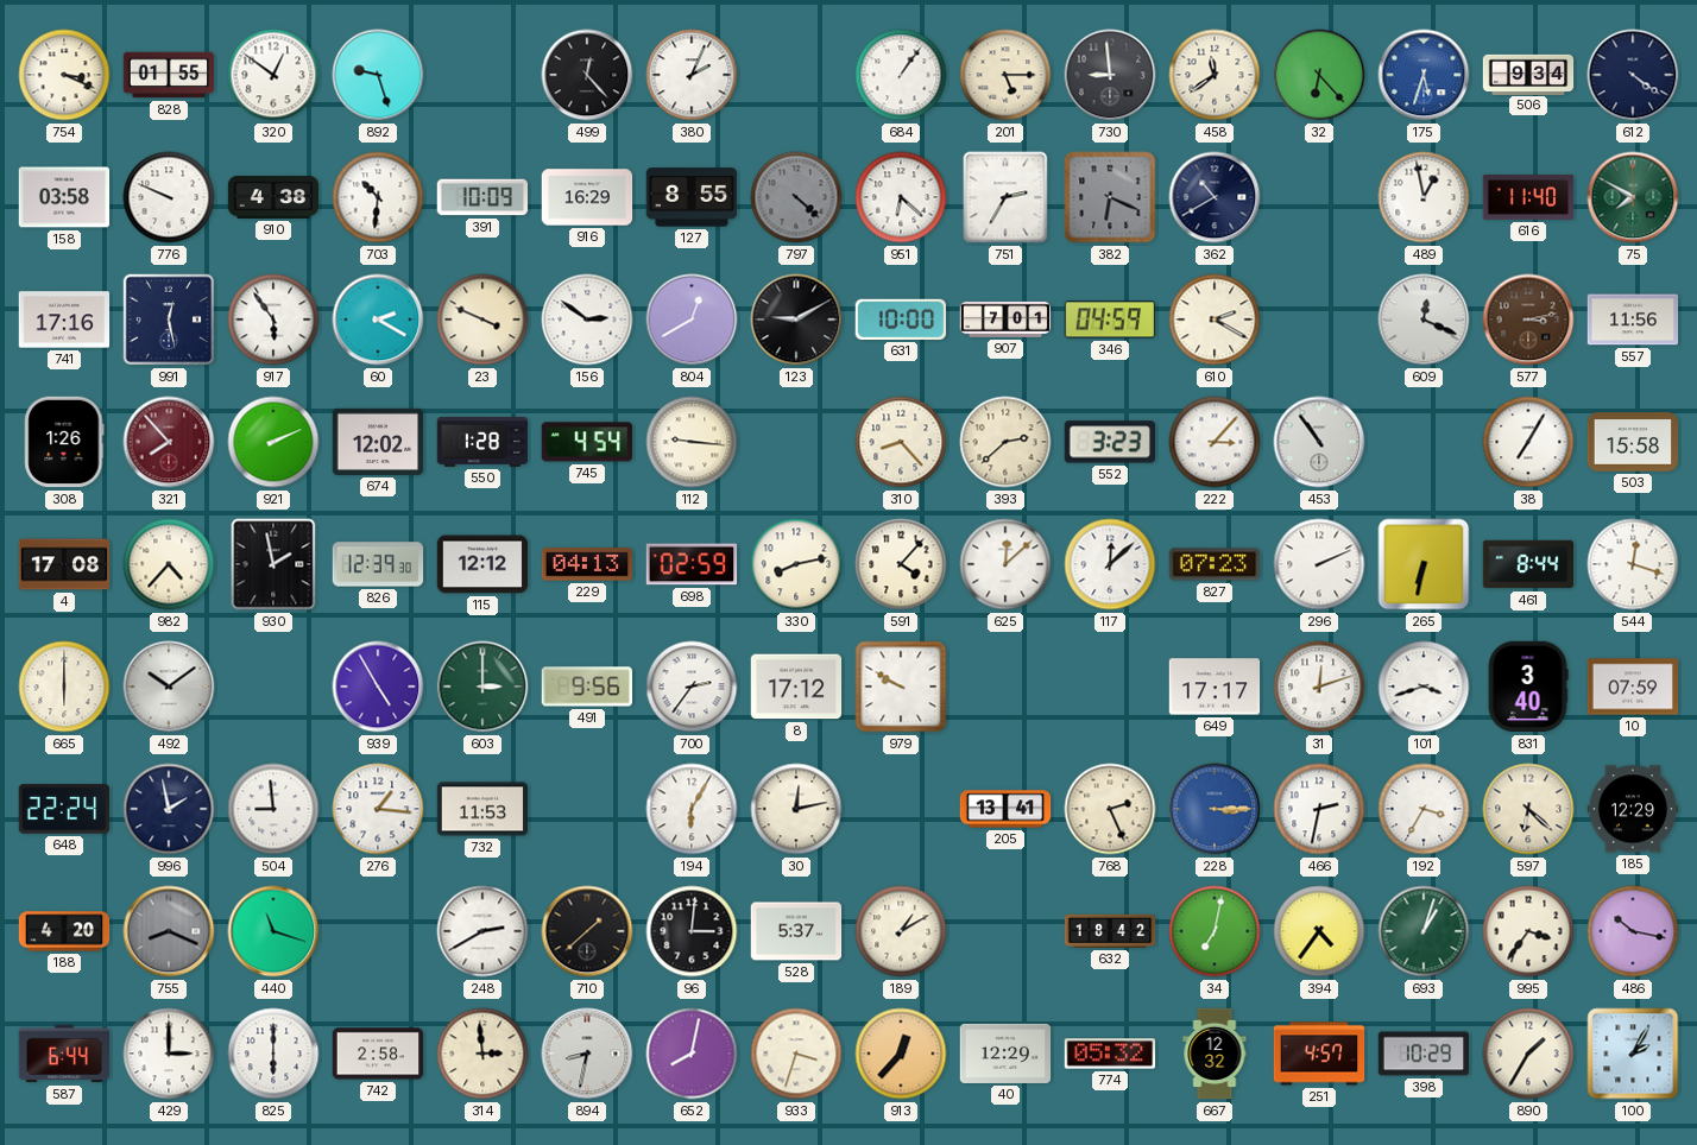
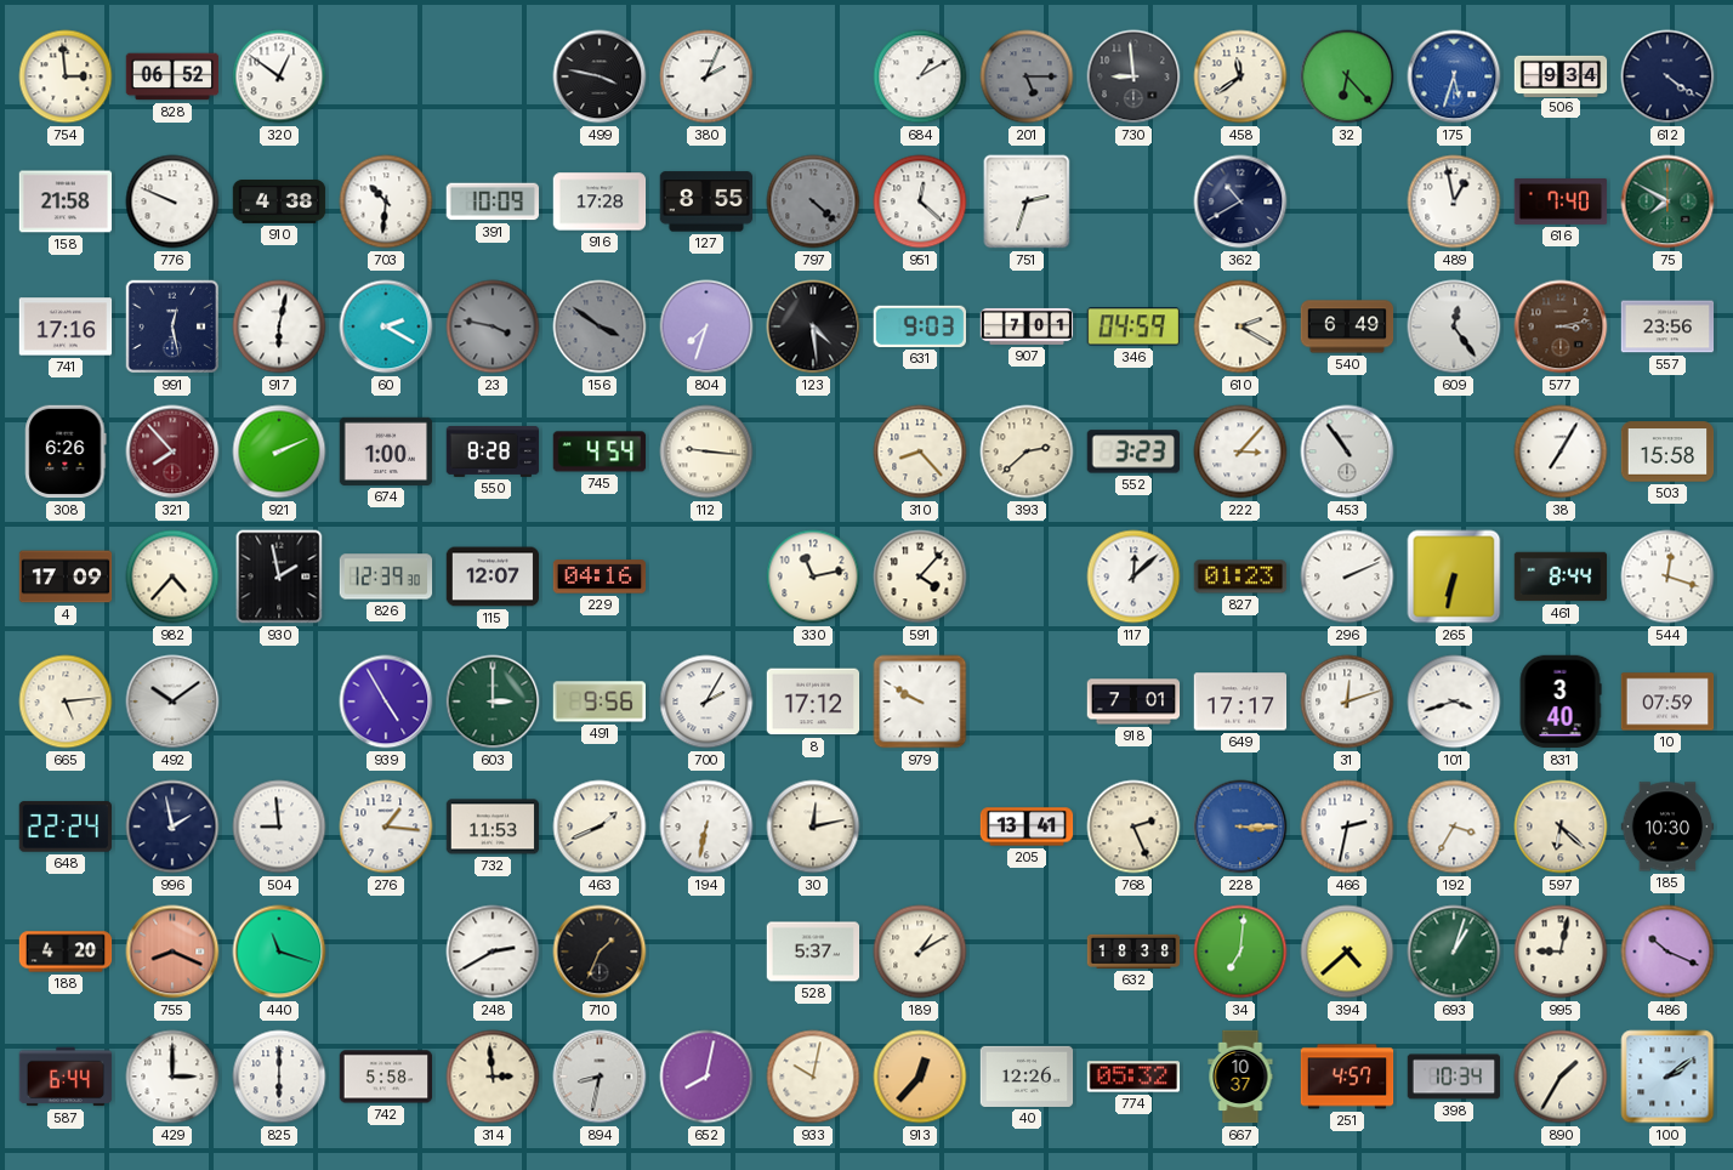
754: 3:19 -> 2:59 (66, 76)
828: 01:55 -> 06:52 (172, 76)
892: 9:27 -> none (378, 75)
499: 12:23 -> 3:47 (600, 76)
684: 1:06 -> 1:10 (920, 76)
201 dial: cream -> grey (1027, 76)
158: 03:58 -> 21:58 (66, 201)
916: 16:29 -> 17:28 (600, 201)
951: 6:22 -> 12:22 (920, 201)
751: 2:35 -> 2:33 (1027, 201)
382: 6:19 -> none (1110, 197)
616: 11:40 -> 7:40 (1561, 201)
917: 5:54 -> 6:02 (279, 326)
23: 3:49 -> 3:47 (493, 326)
23 dial: cream -> grey (493, 326)
156: 2:51 -> 3:51 (600, 326)
156 dial: white -> grey (600, 326)
804: 12:40 -> 7:33 (706, 326)
123: 9:10 -> 4:29 (813, 326)
631: 10:00 -> 9:03 (919, 326)
540: none -> 6:49 (1347, 326)
609: 12:19 -> 12:24 (1454, 326)
557: 11:56 -> 23:56 (1667, 326)
308: 1:26 -> 6:26 (66, 451)
674: 12:02 -> 1:00 (386, 451)
550: 1:28 -> 8:28 (493, 451)
4: 17:08 -> 17:09 (66, 577)
115: 12:12 -> 12:07 (493, 577)
229: 04:13 -> 04:16 (600, 577)
698: 02:59 -> none (692, 564)
330: 8:13 -> 11:13 (813, 577)
625: 12:08 -> none (1005, 564)
827: 07:23 -> 01:23 (1240, 577)
665: 6:00 -> 5:14 (66, 702)
700: 2:36 -> 2:05 (706, 702)
918: none -> 7:01 (1133, 702)
463: none -> 1:41 (600, 827)
194: 6:05 -> 6:32 (706, 827)
185: 12:29 -> 10:30 (1667, 827)
755 dial: grey -> salmon (172, 952)
710: 1:38 -> 1:34 (600, 952)
96: 3:01 -> none (692, 931)
632: 18:42 -> 18:38 (1133, 952)
34: 7:02 -> 7:01 (1240, 952)
394: 4:36 -> 4:38 (1347, 952)
995: 3:36 -> 9:02 (1561, 952)
486: 10:17 -> 10:19 (1667, 952)
742: 2:58 -> 5:58 (386, 1077)
933: 3:33 -> 10:02 (813, 1077)
40: 12:29 -> 12:26 (1027, 1077)
667: 12:32 -> 10:37 (1240, 1077)
398: 10:29 -> 10:34 (1454, 1077)
100: 2:05 -> 2:09 (1667, 1077)
